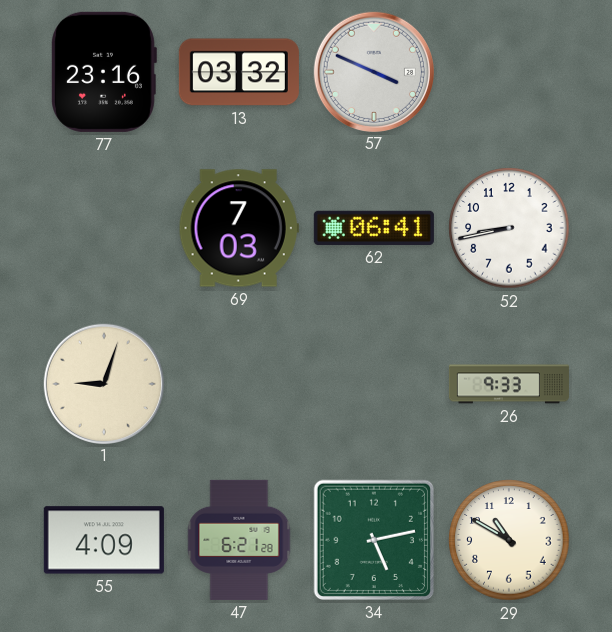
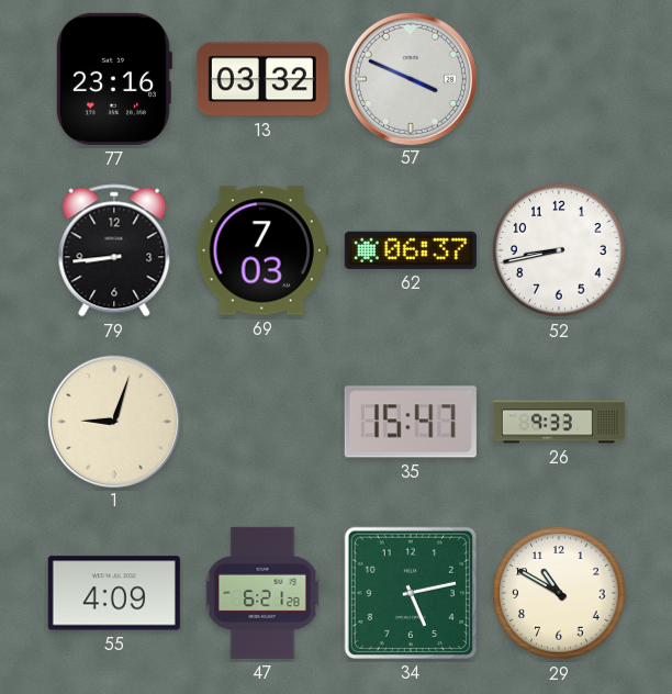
79: none -> 8:44 (114, 250)
62: 06:41 -> 06:37 (411, 250)
35: none -> 15:47 (411, 422)
